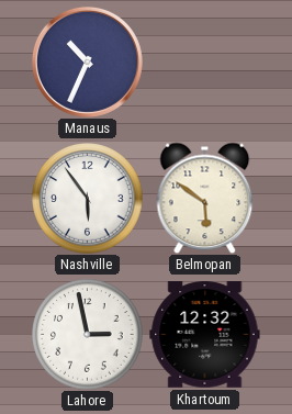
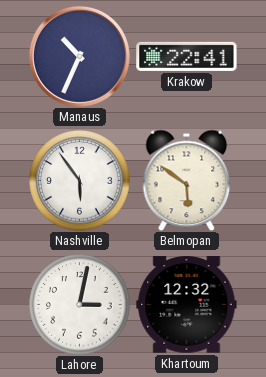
Krakow: none -> 22:41 (187, 56)
Lahore: 2:58 -> 3:02 (80, 305)
